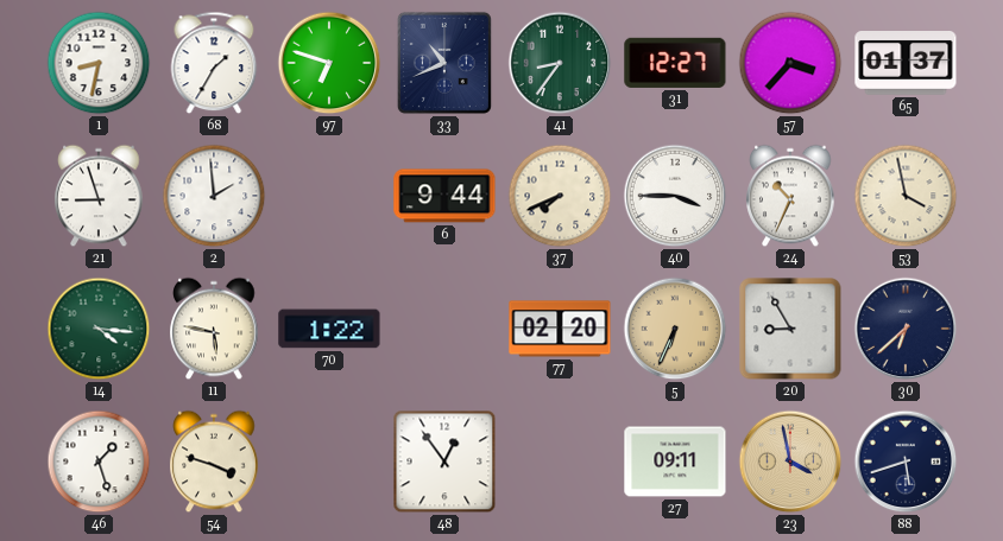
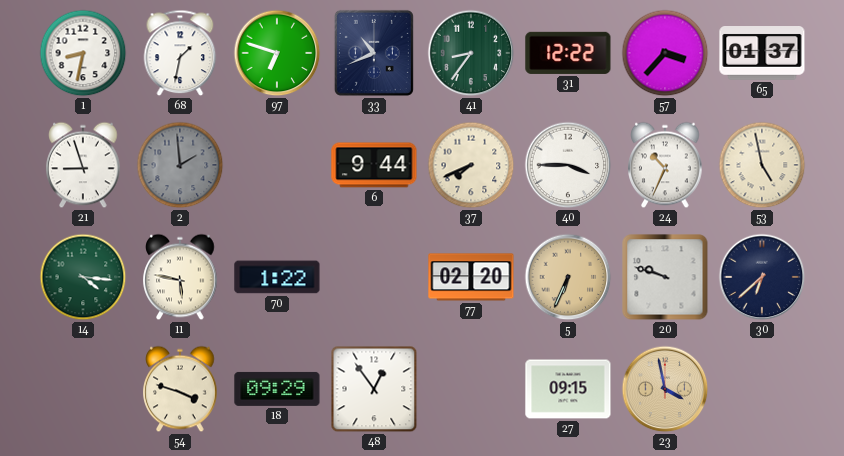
68: 1:35 -> 1:32 (180, 53)
31: 12:27 -> 12:22 (568, 53)
2 dial: white -> grey (180, 165)
53: 3:58 -> 4:58 (762, 165)
20: 8:55 -> 9:48 (665, 277)
46: 1:27 -> none (99, 462)
18: none -> 09:29 (277, 389)
27: 09:11 -> 09:15 (568, 389)
88: 5:42 -> none (906, 462)
